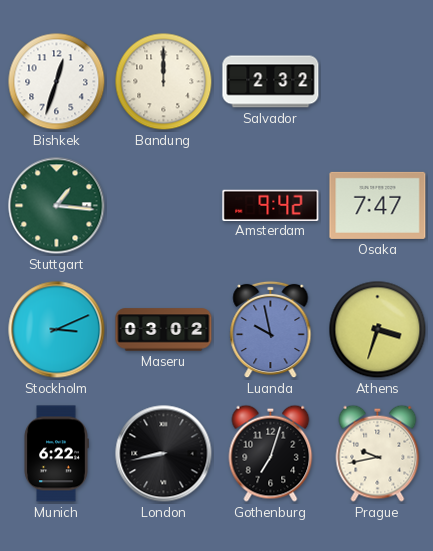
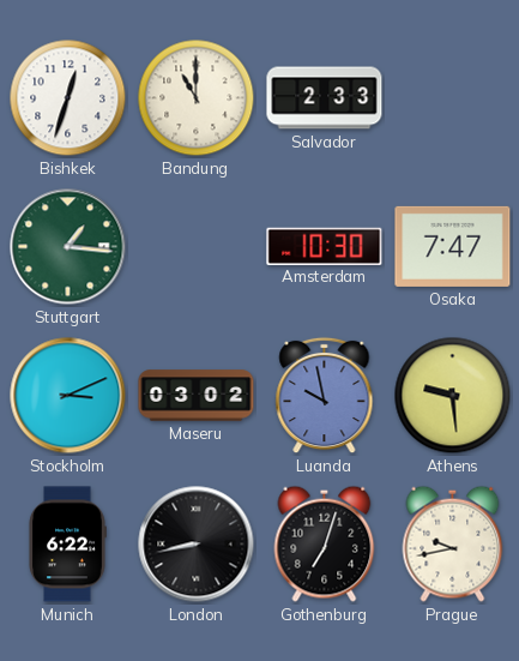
Bandung: 12:00 -> 11:00 (197, 98)
Salvador: 2:32 -> 2:33 (325, 98)
Amsterdam: 9:42 -> 10:30 (325, 246)
Athens: 3:33 -> 9:29 (453, 396)
